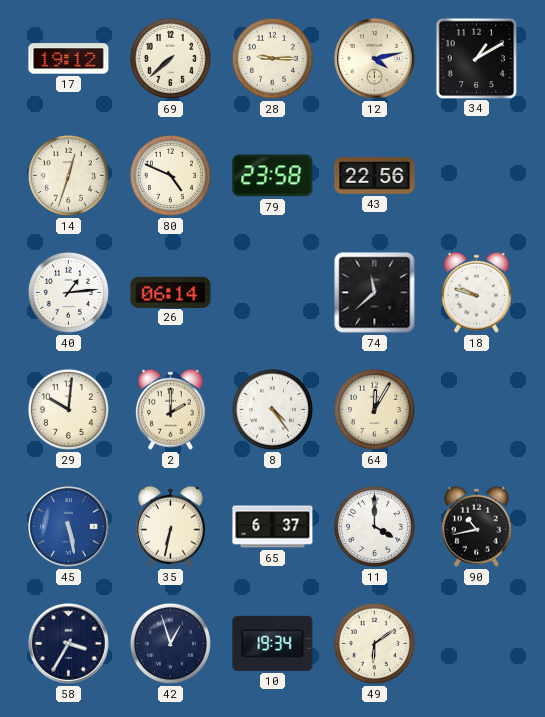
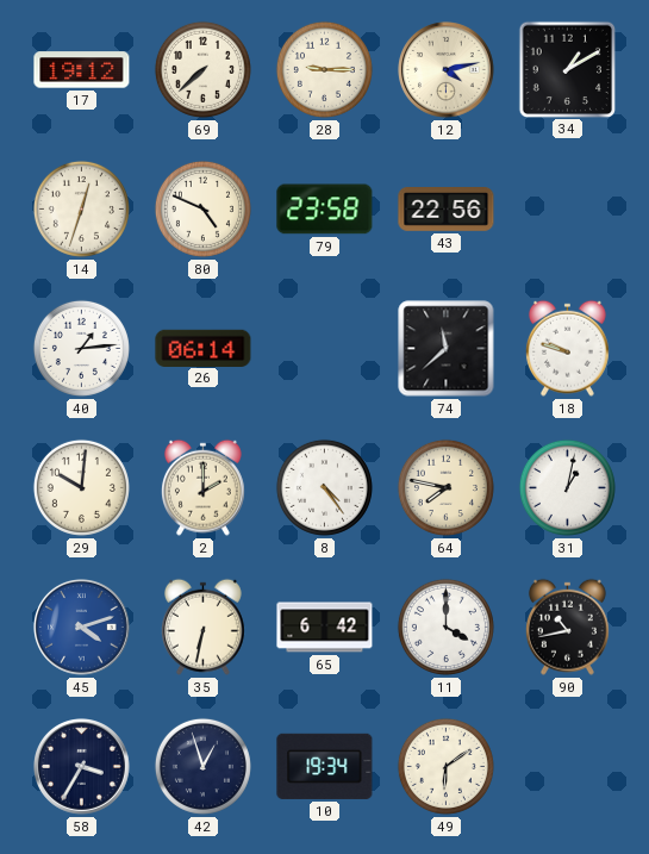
64: 12:05 -> 7:47 (445, 487)
31: none -> 1:02 (567, 487)
45: 5:28 -> 4:12 (82, 628)
65: 6:37 -> 6:42 (325, 628)
